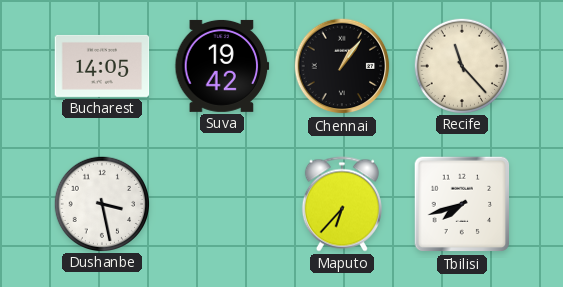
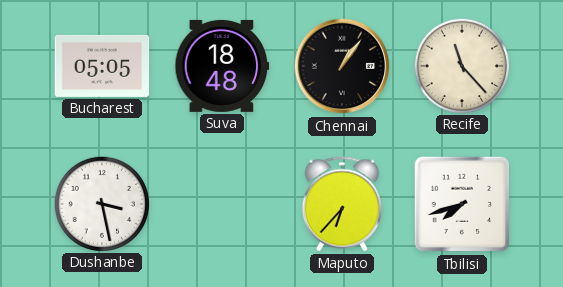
Bucharest: 14:05 -> 05:05 (102, 66)
Suva: 19:42 -> 18:48 (222, 66)
